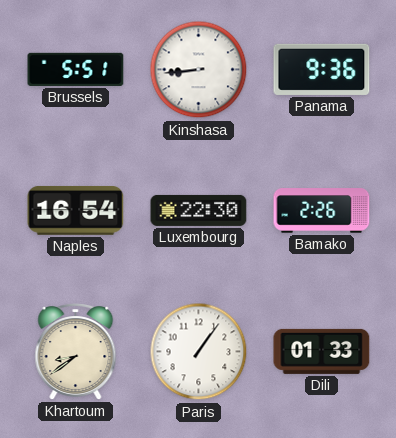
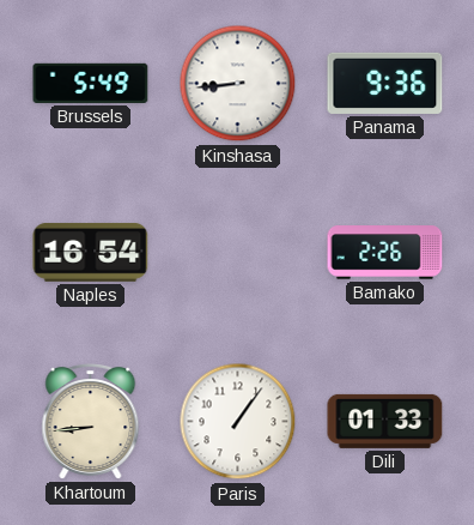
Brussels: 5:51 -> 5:49 (91, 83)
Luxembourg: 22:30 -> none (199, 210)
Khartoum: 8:39 -> 8:44 (91, 422)
